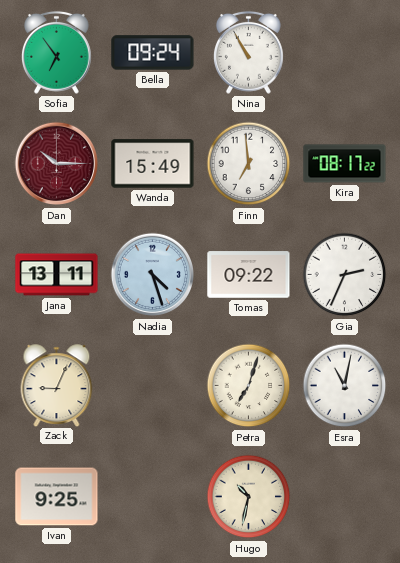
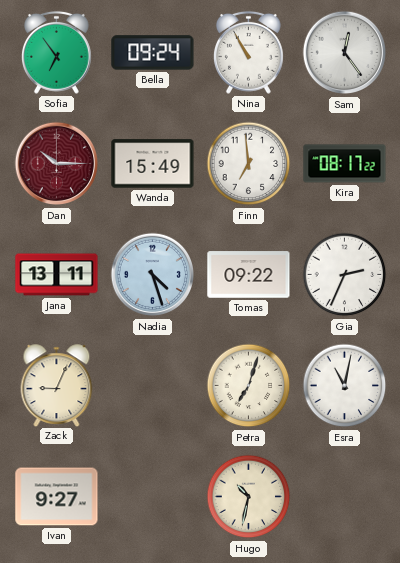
Sam: none -> 12:24 (345, 53)
Ivan: 9:25 -> 9:27 (57, 497)
